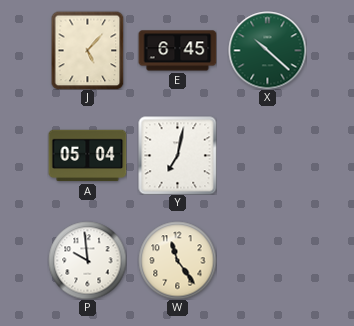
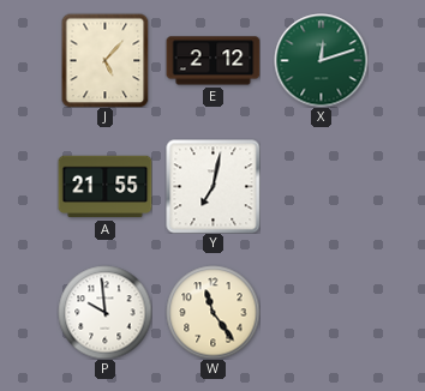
E: 6:45 -> 2:12 (212, 61)
X: 10:22 -> 12:12 (321, 60)
A: 05:04 -> 21:55 (104, 187)
